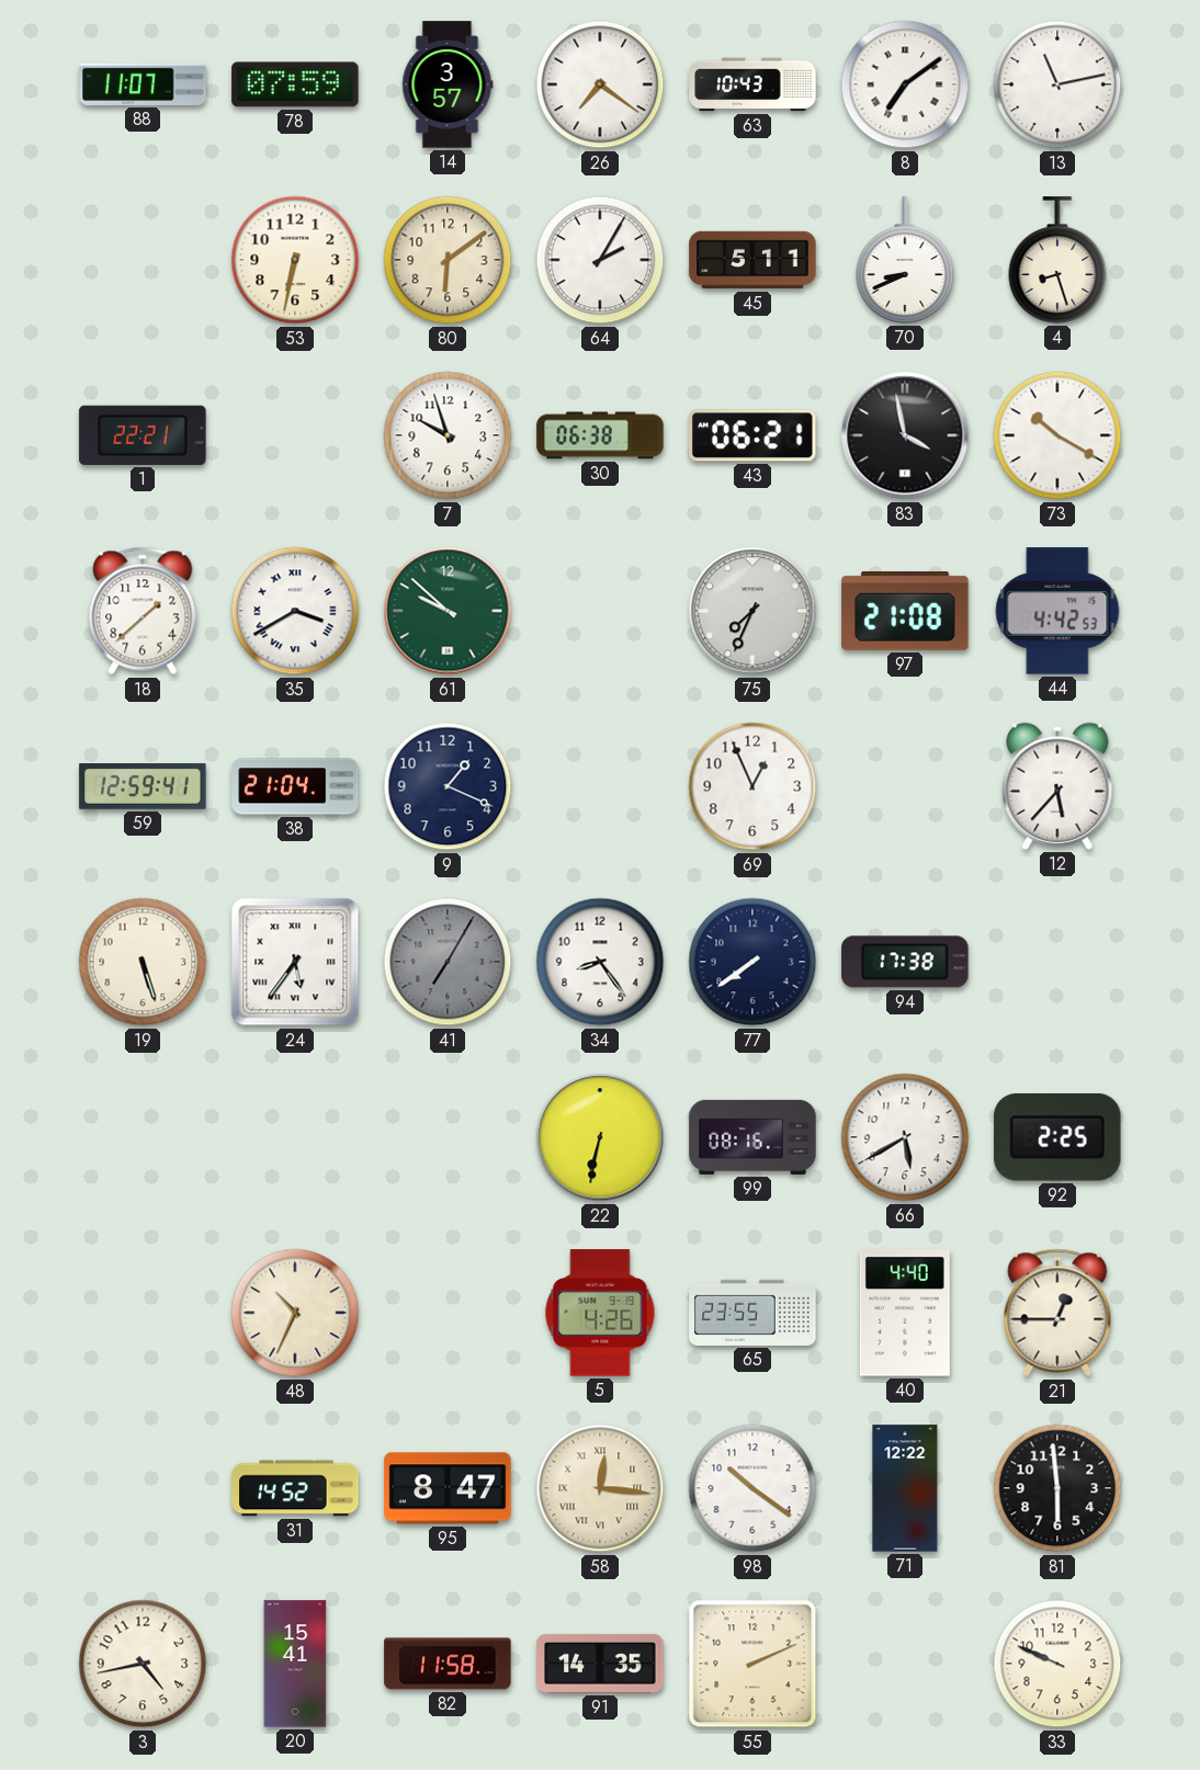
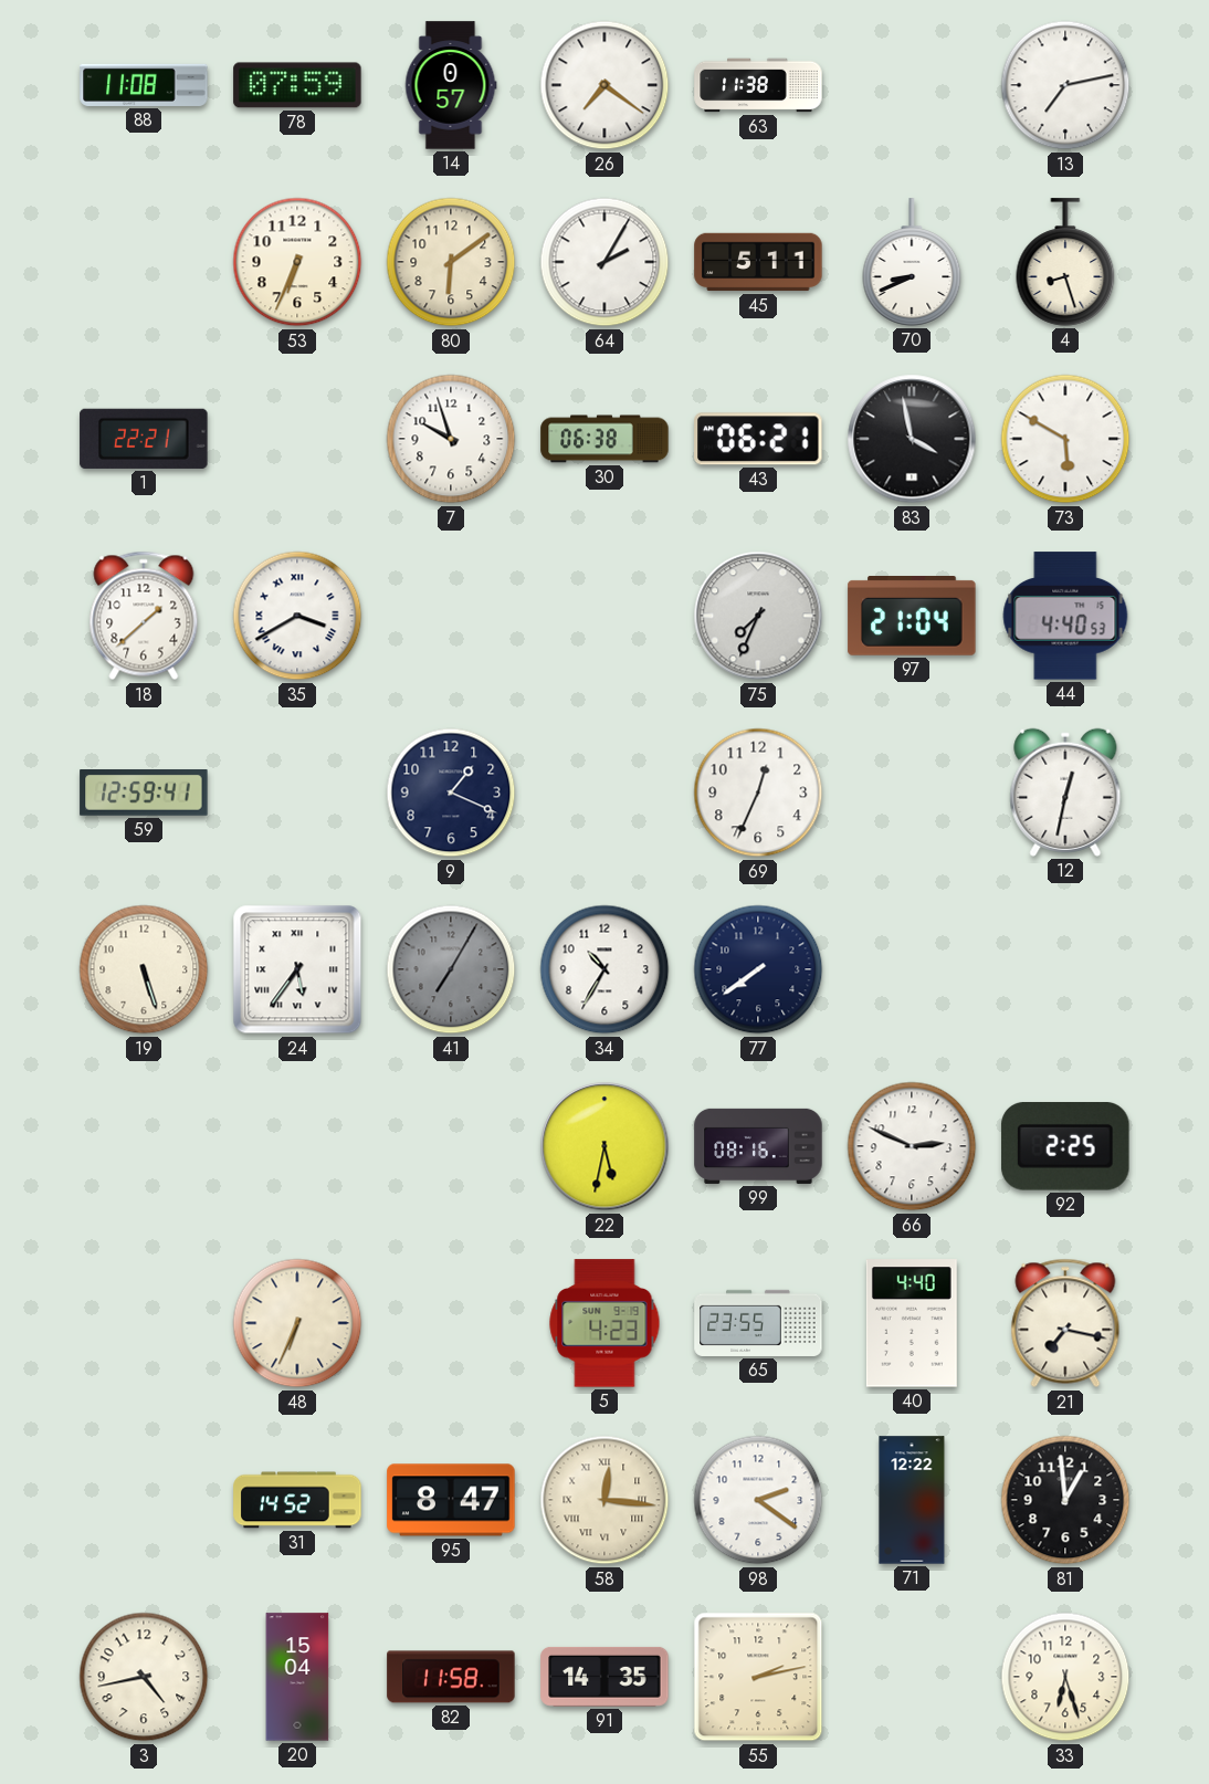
88: 11:07 -> 11:08 (144, 85)
14: 3:57 -> 0:57 (451, 85)
63: 10:43 -> 11:38 (758, 85)
8: 7:09 -> none (905, 84)
13: 11:13 -> 7:13 (1065, 85)
53: 6:32 -> 6:34 (297, 262)
73: 10:20 -> 5:50 (1065, 439)
61: 9:52 -> none (448, 611)
97: 21:08 -> 21:04 (912, 617)
44: 4:42 -> 4:40 (1065, 616)
38: 21:04 -> none (295, 786)
69: 12:56 -> 12:34 (758, 793)
12: 5:37 -> 12:32 (1065, 793)
34: 8:24 -> 10:35 (604, 969)
94: 17:38 -> none (905, 962)
22: 6:32 -> 5:32 (604, 1146)
66: 5:40 -> 2:49 (912, 1146)
48: 10:34 -> 6:34 (297, 1323)
5: 4:26 -> 4:23 (604, 1323)
21: 12:45 -> 7:17 (1065, 1323)
98: 10:21 -> 2:21 (758, 1500)
81: 5:59 -> 12:59 (1065, 1500)
20: 15:41 -> 15:04 (297, 1677)
55: 2:11 -> 2:13 (758, 1677)
33: 9:49 -> 6:27 (1065, 1677)
